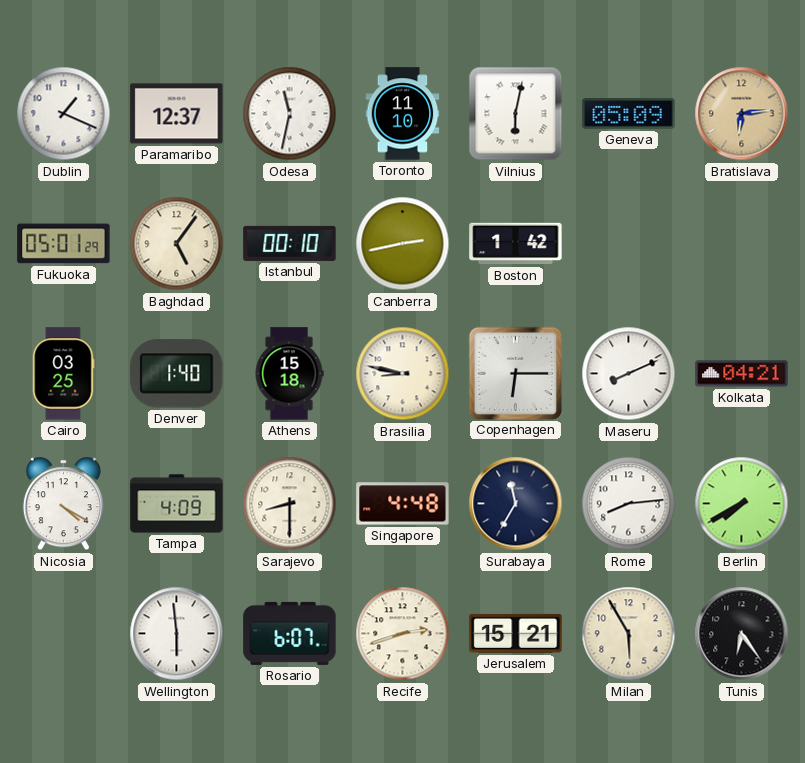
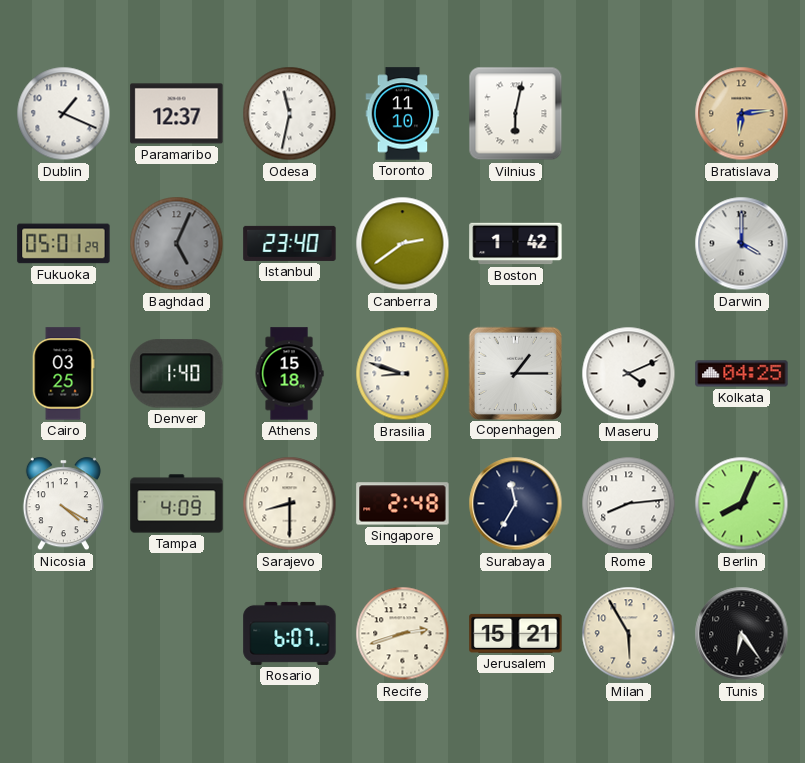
Geneva: 05:09 -> none (629, 114)
Baghdad: 5:06 -> 5:04 (177, 244)
Baghdad dial: cream -> grey (177, 244)
Istanbul: 00:10 -> 23:40 (290, 243)
Canberra: 2:43 -> 2:39 (403, 244)
Darwin: none -> 4:00 (742, 244)
Brasilia: 8:47 -> 8:48 (403, 374)
Copenhagen: 6:15 -> 1:15 (515, 373)
Maseru: 8:11 -> 4:11 (629, 374)
Kolkata: 04:21 -> 04:25 (742, 374)
Singapore: 4:48 -> 2:48 (403, 504)
Berlin: 7:40 -> 8:04 (742, 504)
Wellington: 5:59 -> none (177, 634)
